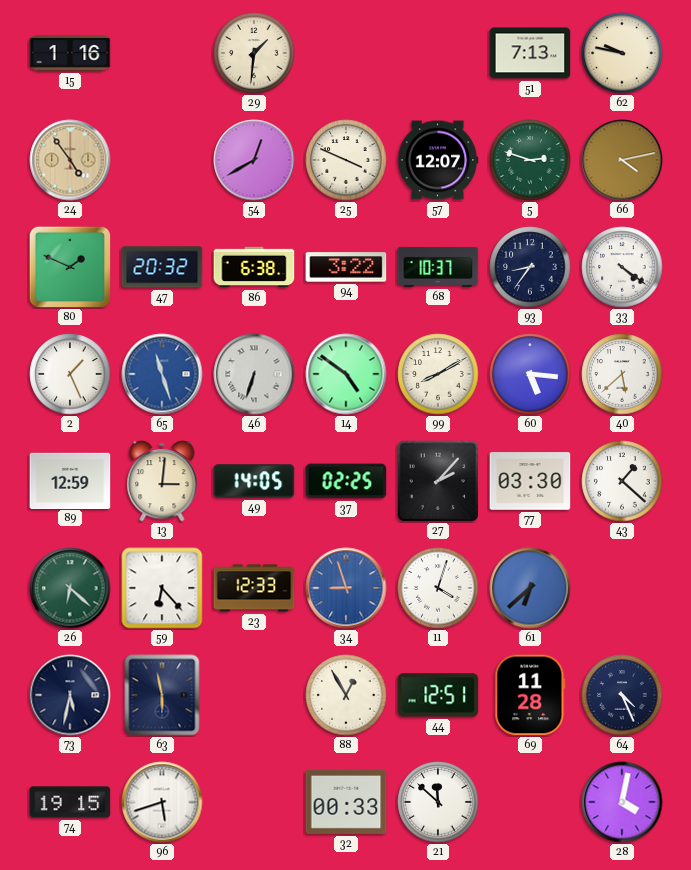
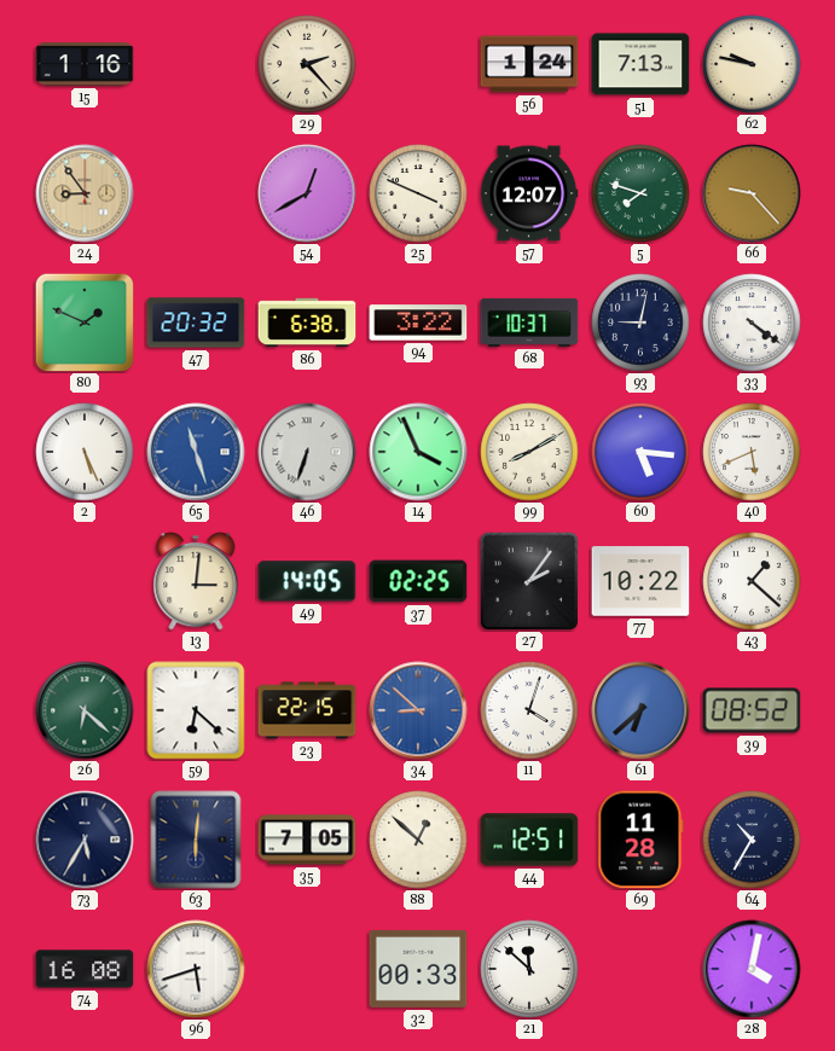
29: 1:31 -> 2:23 (307, 64)
56: none -> 1:24 (529, 64)
24: 4:54 -> 8:54 (85, 193)
5: 2:48 -> 7:48 (640, 193)
66: 4:13 -> 9:23 (752, 193)
93: 8:36 -> 9:02 (640, 323)
2: 1:26 -> 5:26 (85, 452)
14: 4:51 -> 3:56 (418, 452)
40: 5:38 -> 5:41 (752, 452)
89: 12:59 -> none (70, 480)
27: 2:07 -> 2:06 (528, 580)
77: 03:30 -> 10:22 (640, 581)
59: 6:23 -> 6:22 (196, 710)
23: 12:33 -> 22:15 (307, 710)
34: 8:57 -> 8:52 (418, 710)
39: none -> 08:52 (752, 710)
73: 5:32 -> 5:35 (85, 840)
63: 5:58 -> 6:01 (196, 840)
35: none -> 7:05 (307, 840)
88: 12:55 -> 12:52 (418, 840)
64: 4:26 -> 10:35 (752, 840)
74: 19:15 -> 16:08 (85, 969)
